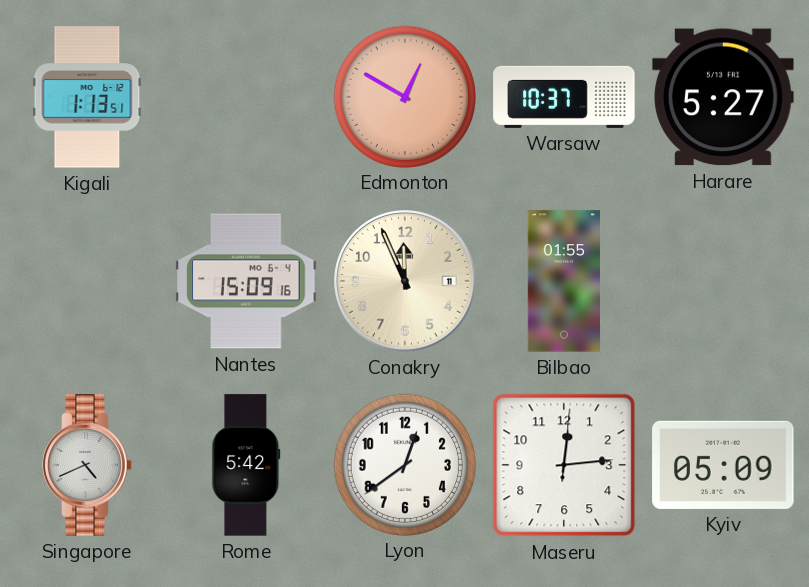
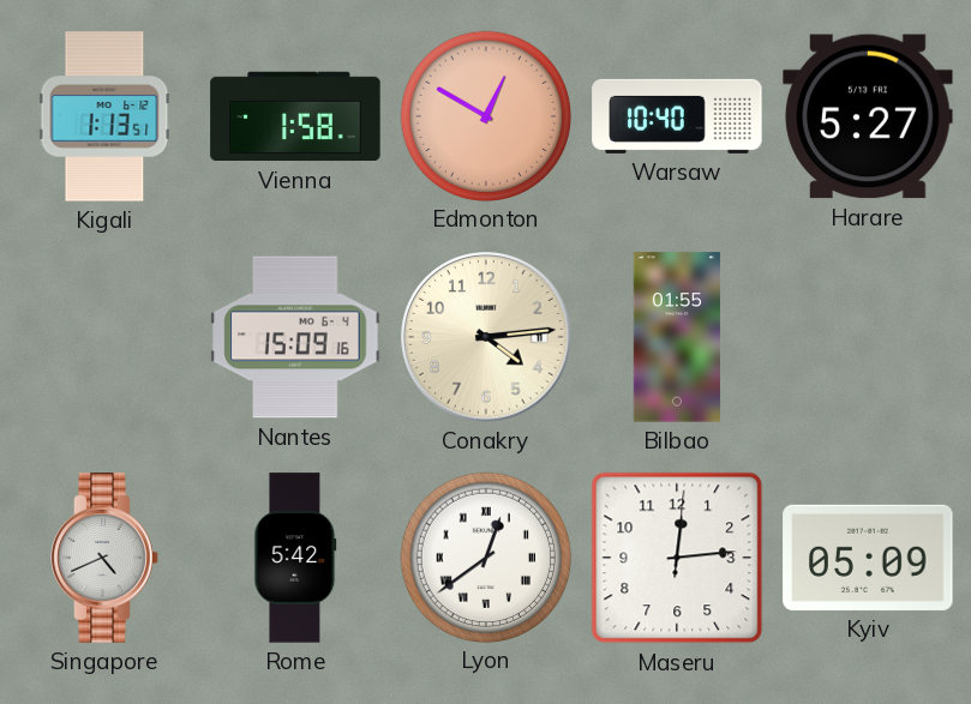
Vienna: none -> 1:58 (295, 116)
Warsaw: 10:37 -> 10:40 (677, 116)
Conakry: 11:56 -> 4:14 (486, 337)
Lyon numerals: Arabic -> Roman (485, 556)
